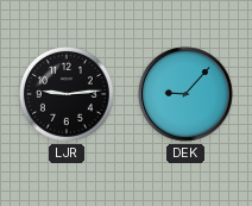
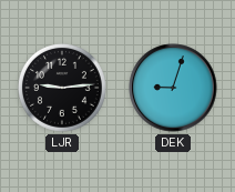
DEK: 9:07 -> 9:03 (173, 88)
